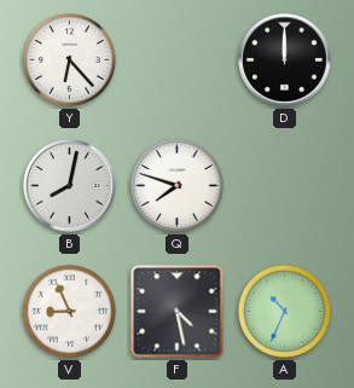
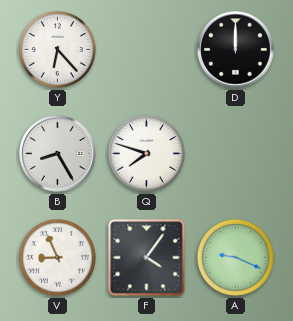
B: 8:02 -> 8:25 (58, 154)
F: 4:28 -> 4:06 (147, 258)
A: 10:34 -> 9:19 (235, 257)
